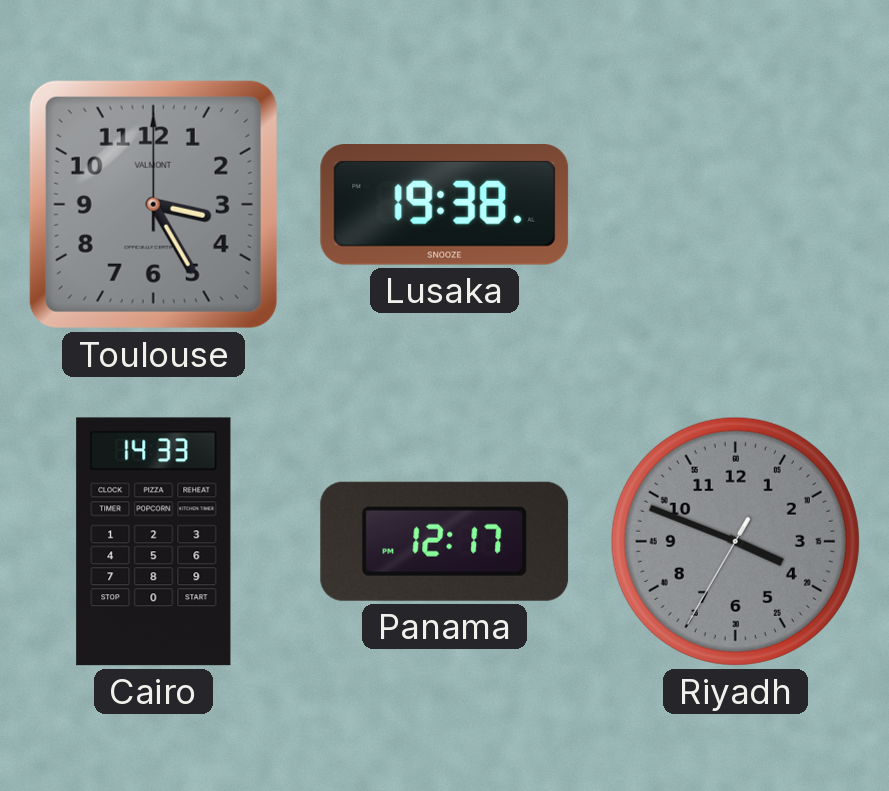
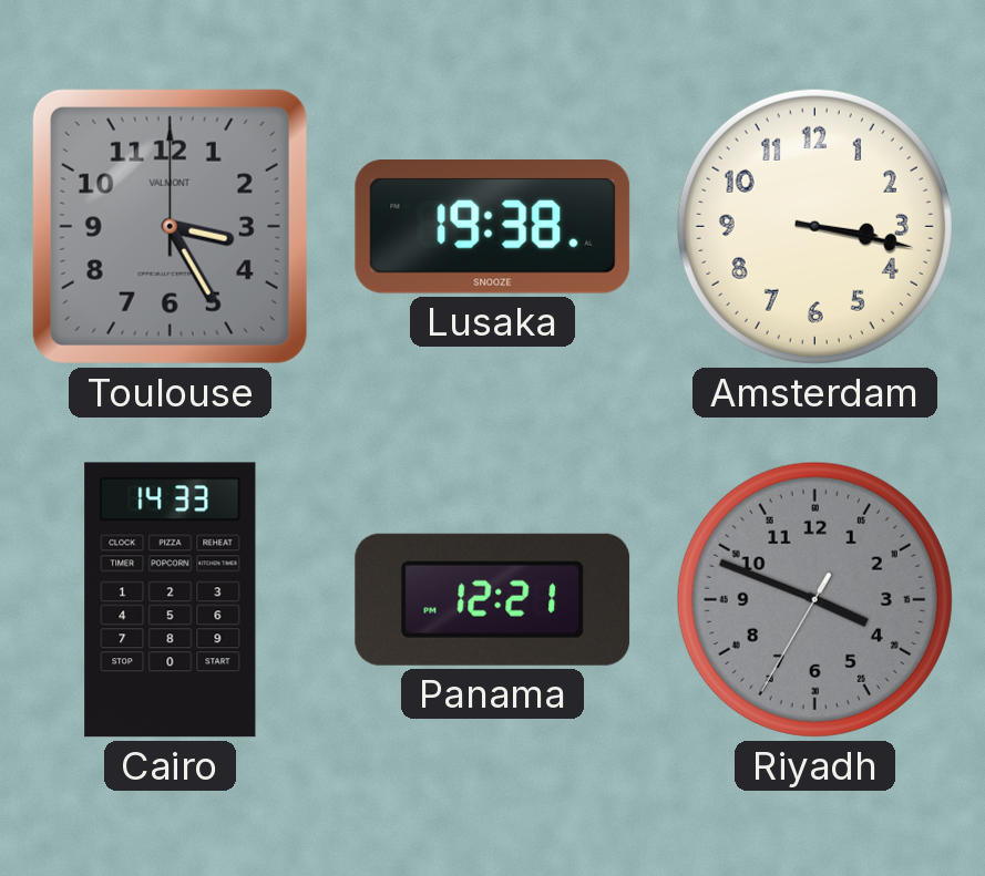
Amsterdam: none -> 3:17 (814, 226)
Panama: 12:17 -> 12:21 (493, 599)
